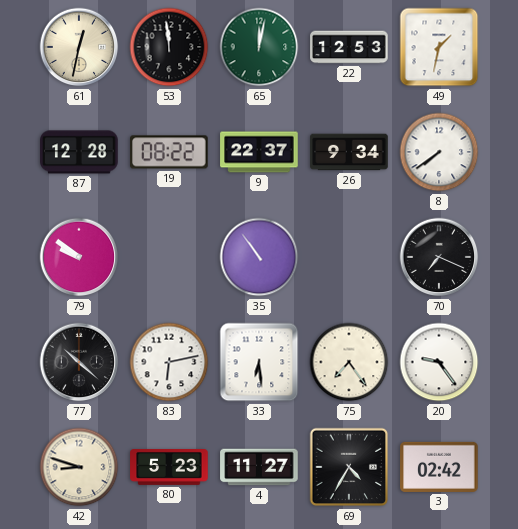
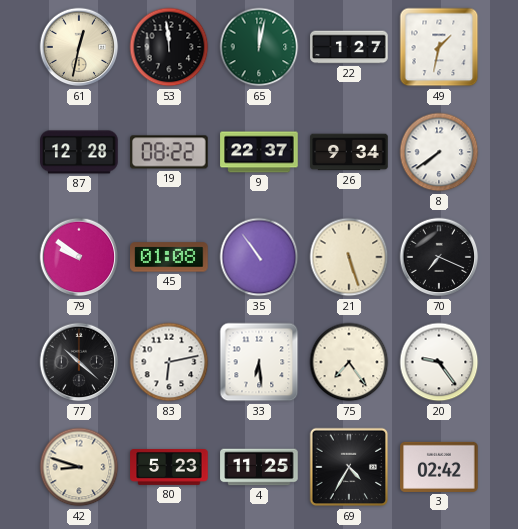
22: 12:53 -> 1:27 (349, 47)
45: none -> 01:08 (169, 257)
21: none -> 5:27 (349, 257)
4: 11:27 -> 11:25 (259, 467)
